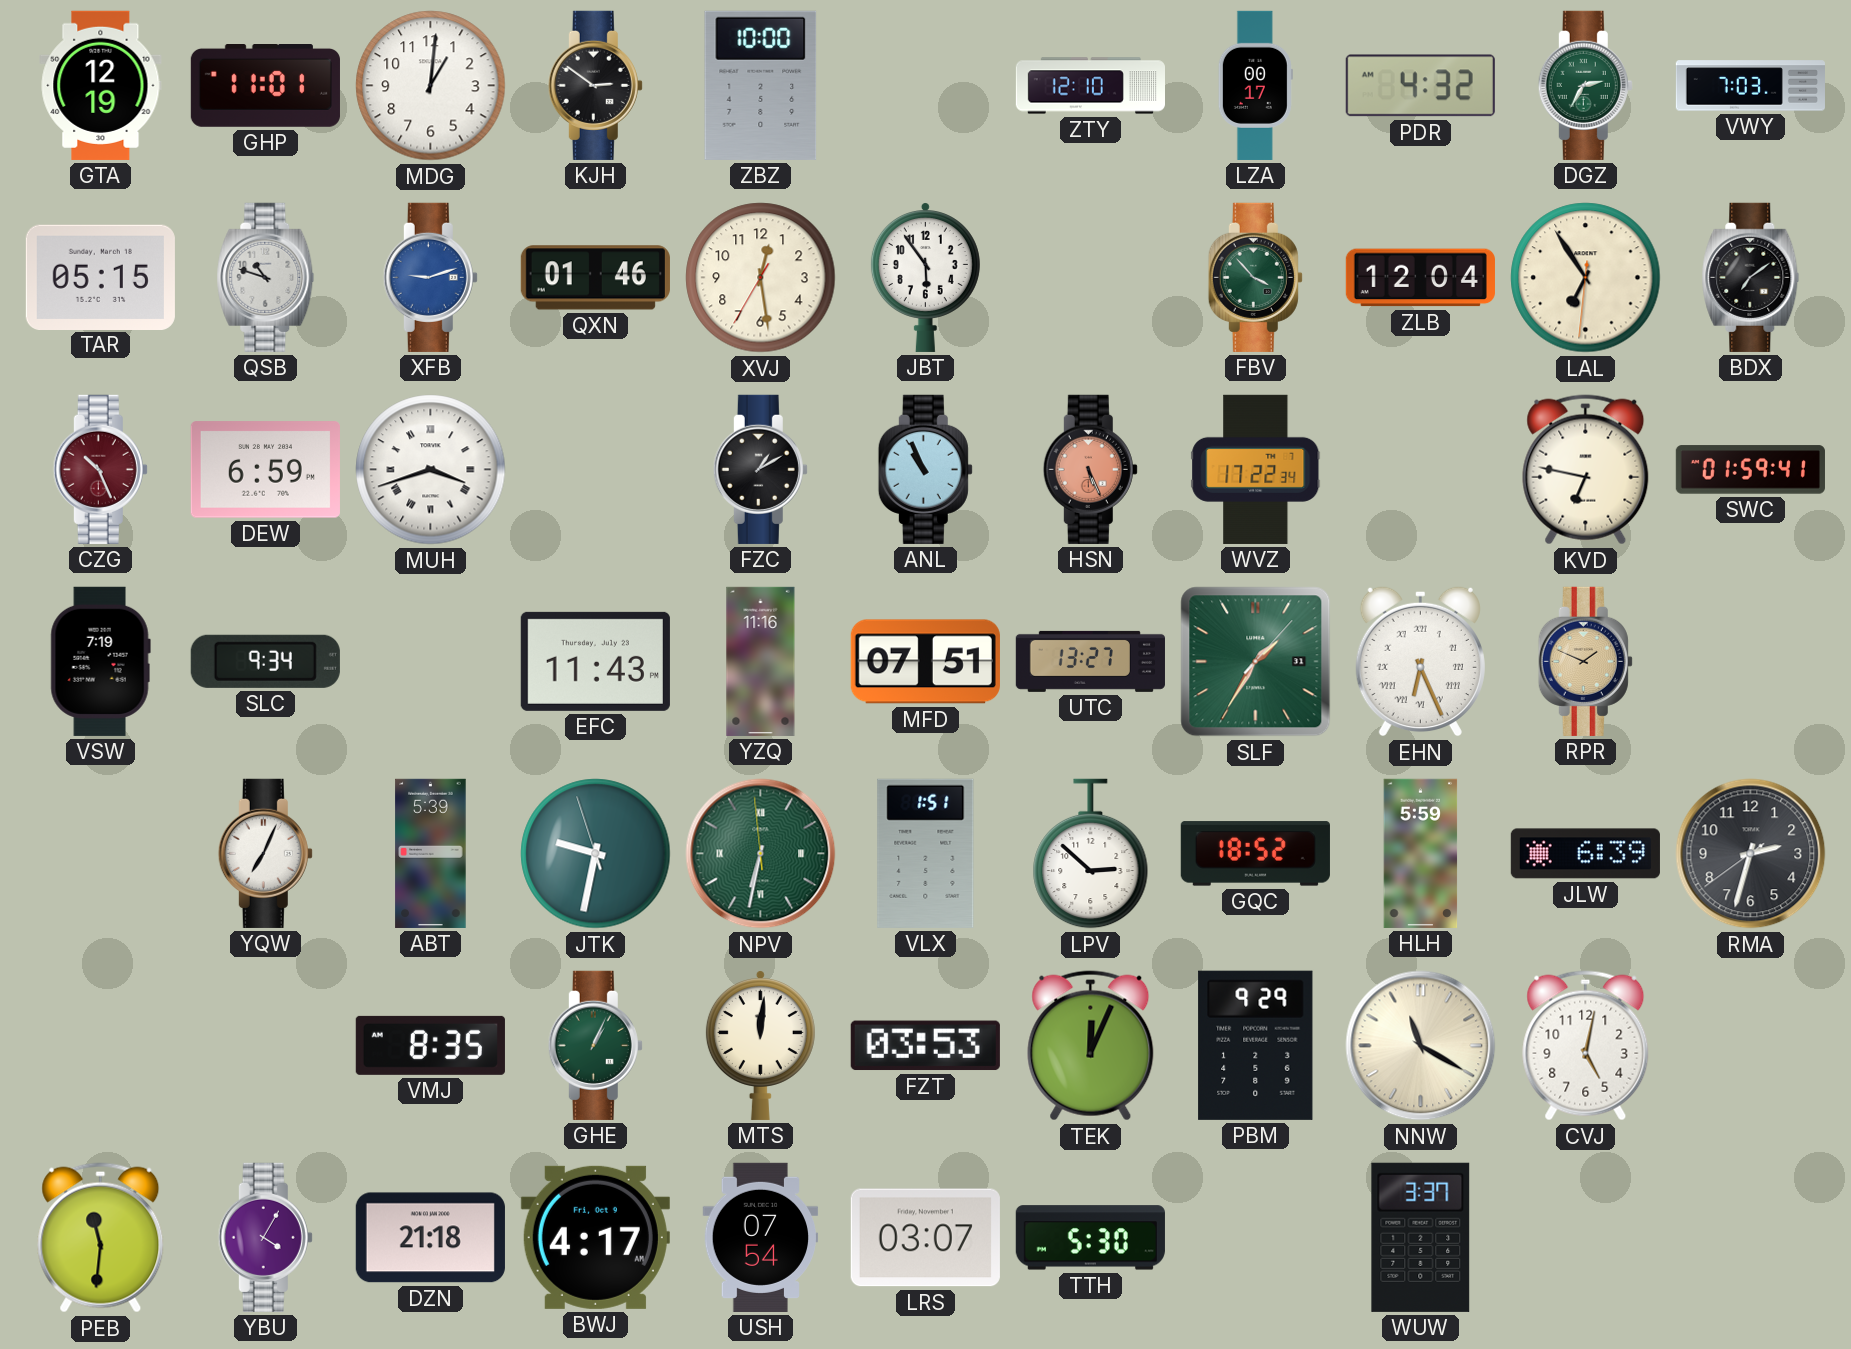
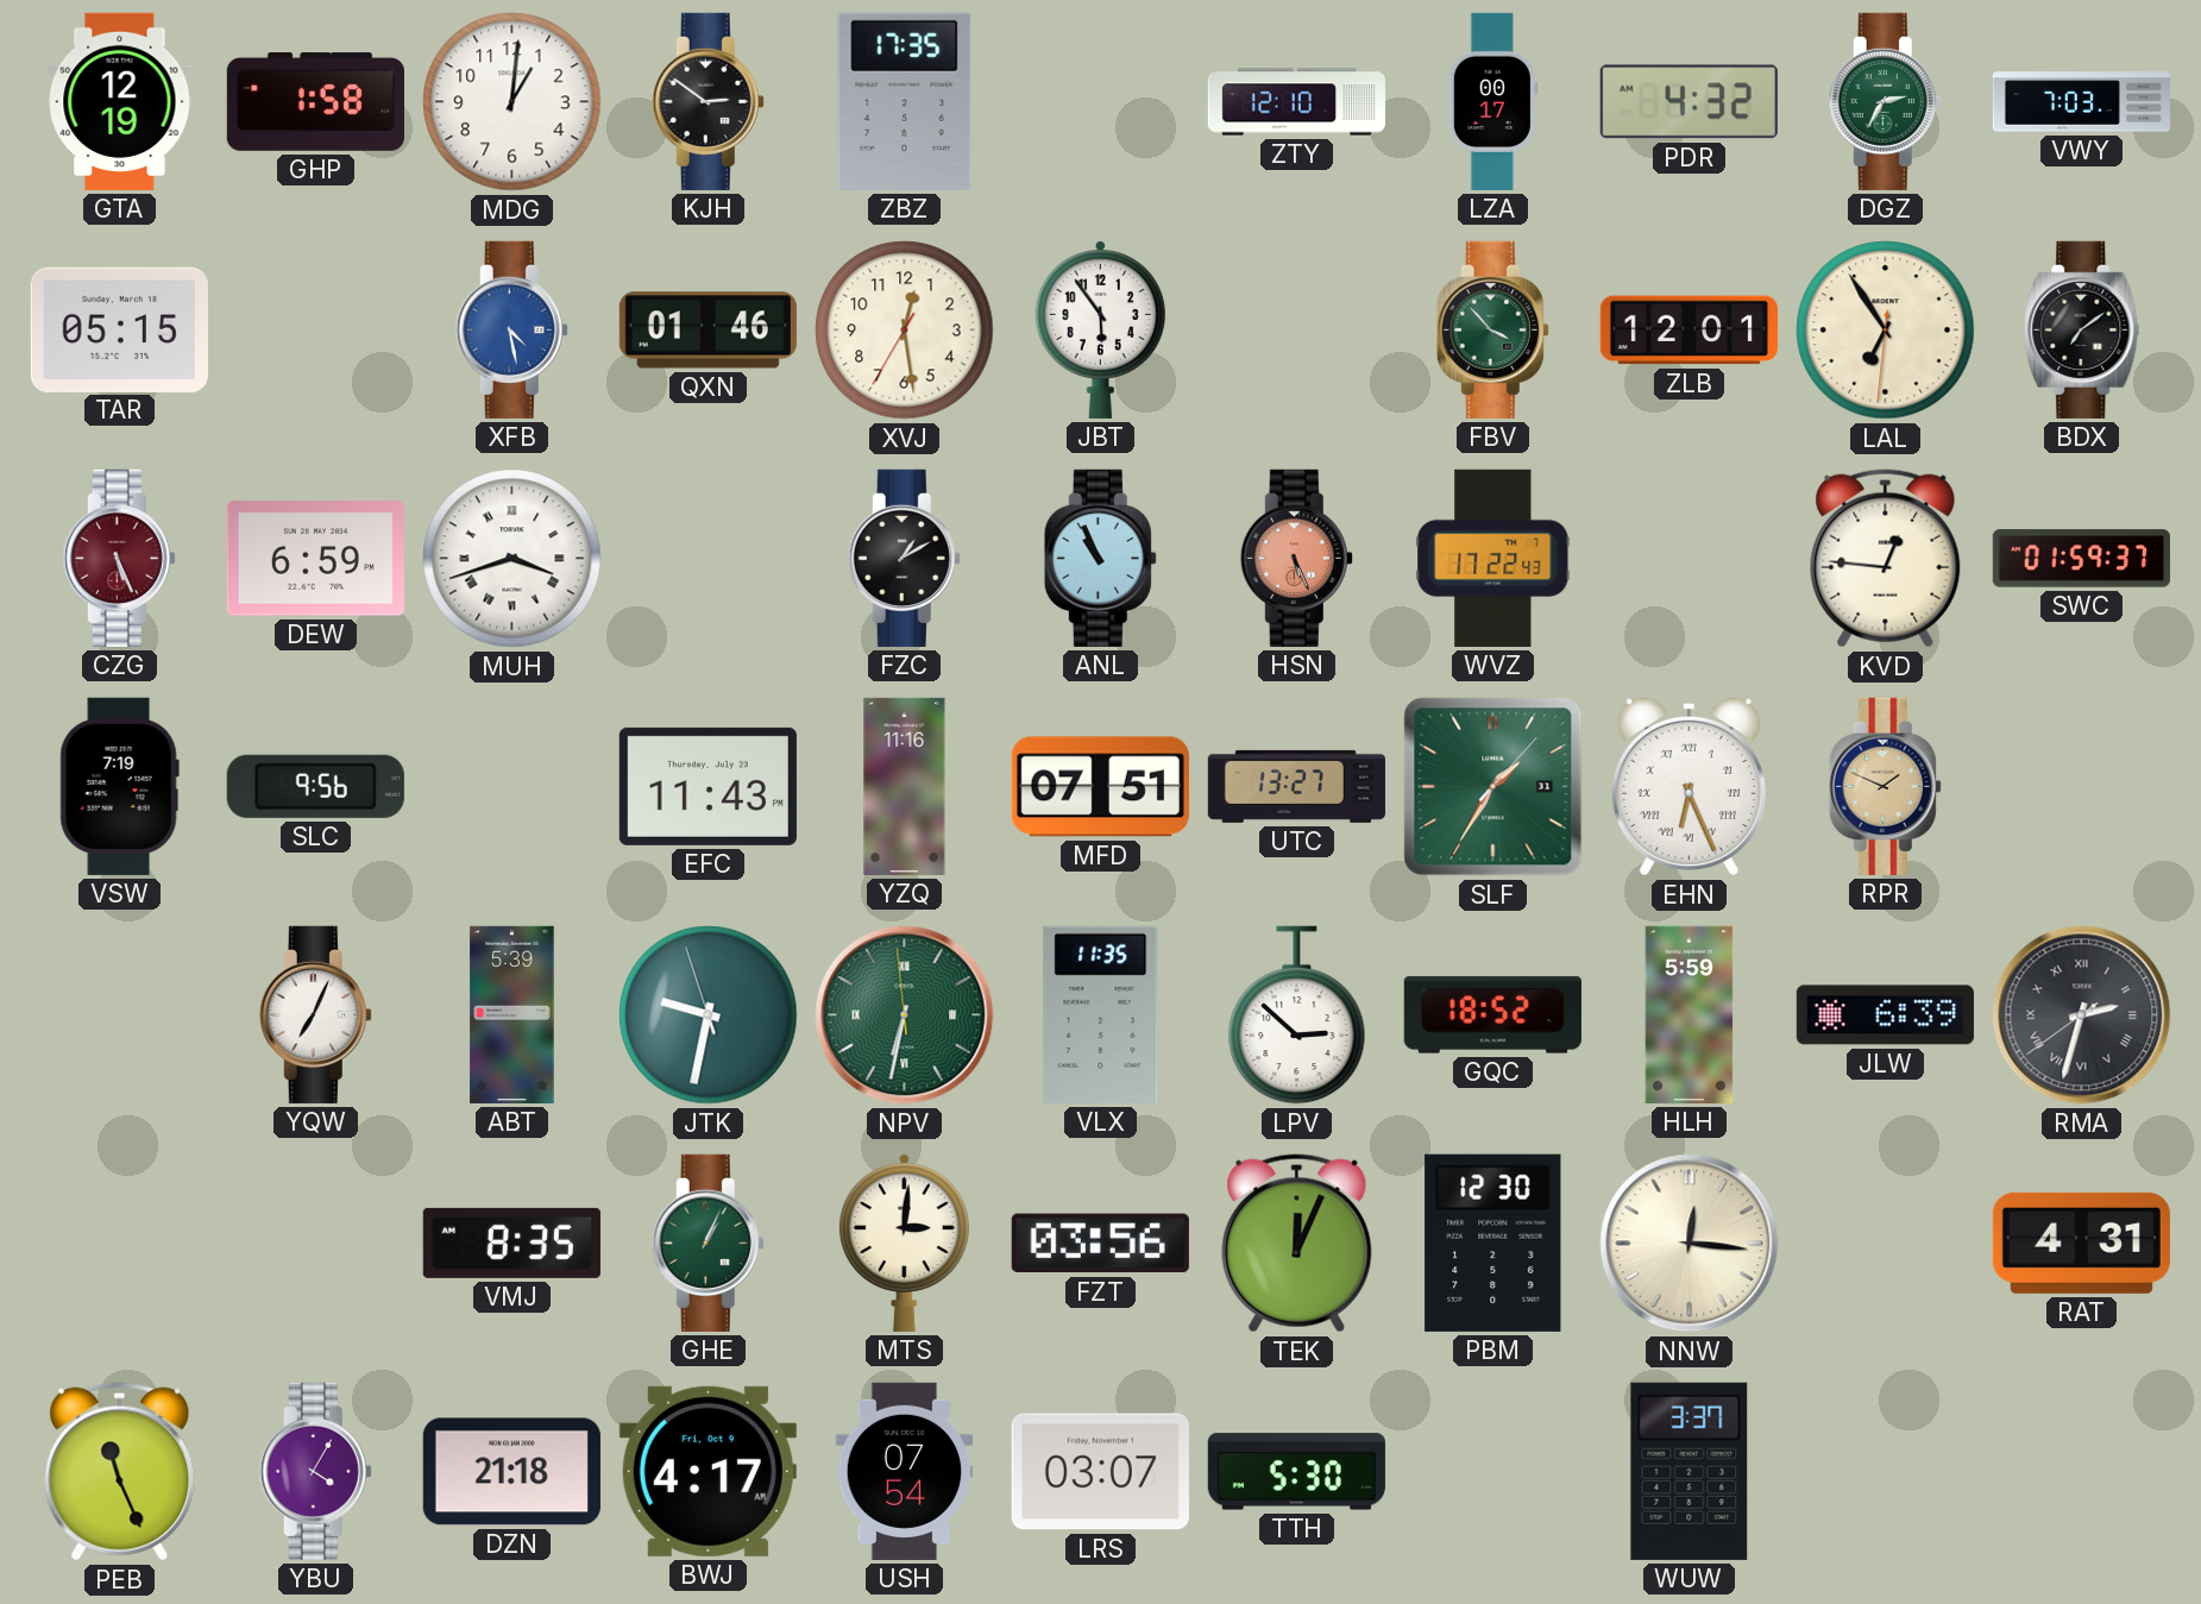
GHP: 11:01 -> 1:58 (315, 102)
ZBZ: 10:00 -> 17:35 (905, 101)
QSB: 10:48 -> none (266, 277)
XFB: 9:12 -> 4:28 (511, 329)
ZLB: 12:04 -> 12:01 (1689, 331)
CZG: 10:26 -> 5:26 (119, 558)
WVZ: 17:22:34 -> 17:22:43 (1493, 558)
KVD: 6:47 -> 12:46 (1886, 559)
SWC: 01:59:41 -> 01:59:37 (2081, 559)
SLC: 9:34 -> 9:56 (315, 786)
VLX: 1:51 -> 11:35 (1101, 1014)
RMA numerals: Arabic -> Roman (2082, 1015)
MTS: 12:01 -> 3:01 (904, 1244)
FZT: 03:53 -> 03:56 (1100, 1244)
PBM: 9:29 -> 12:30 (1493, 1243)
NNW: 11:20 -> 12:16 (1690, 1244)
CVJ: 5:02 -> none (1586, 1046)
RAT: none -> 4:31 (2081, 1243)
PEB: 11:31 -> 11:26 (120, 1472)
